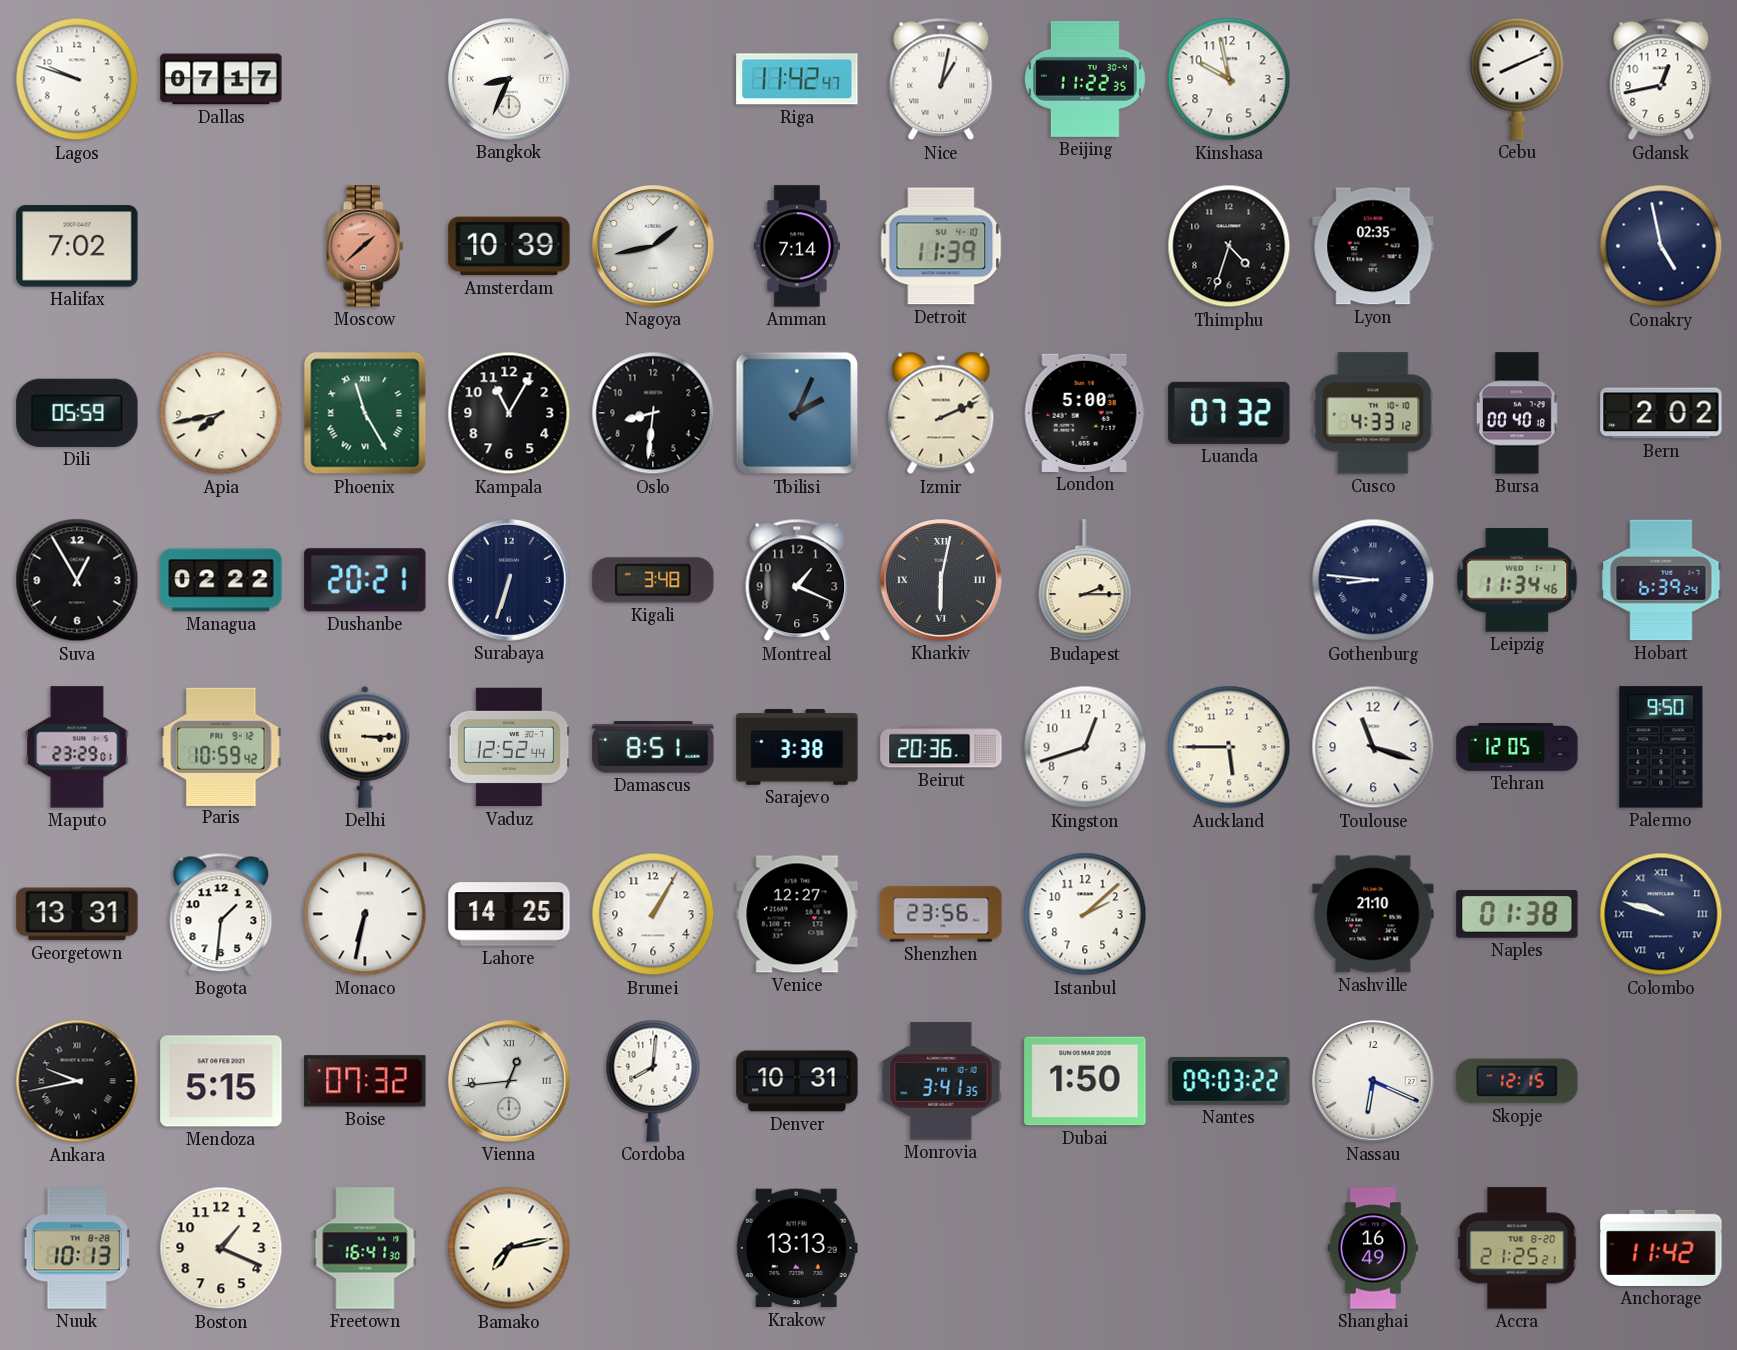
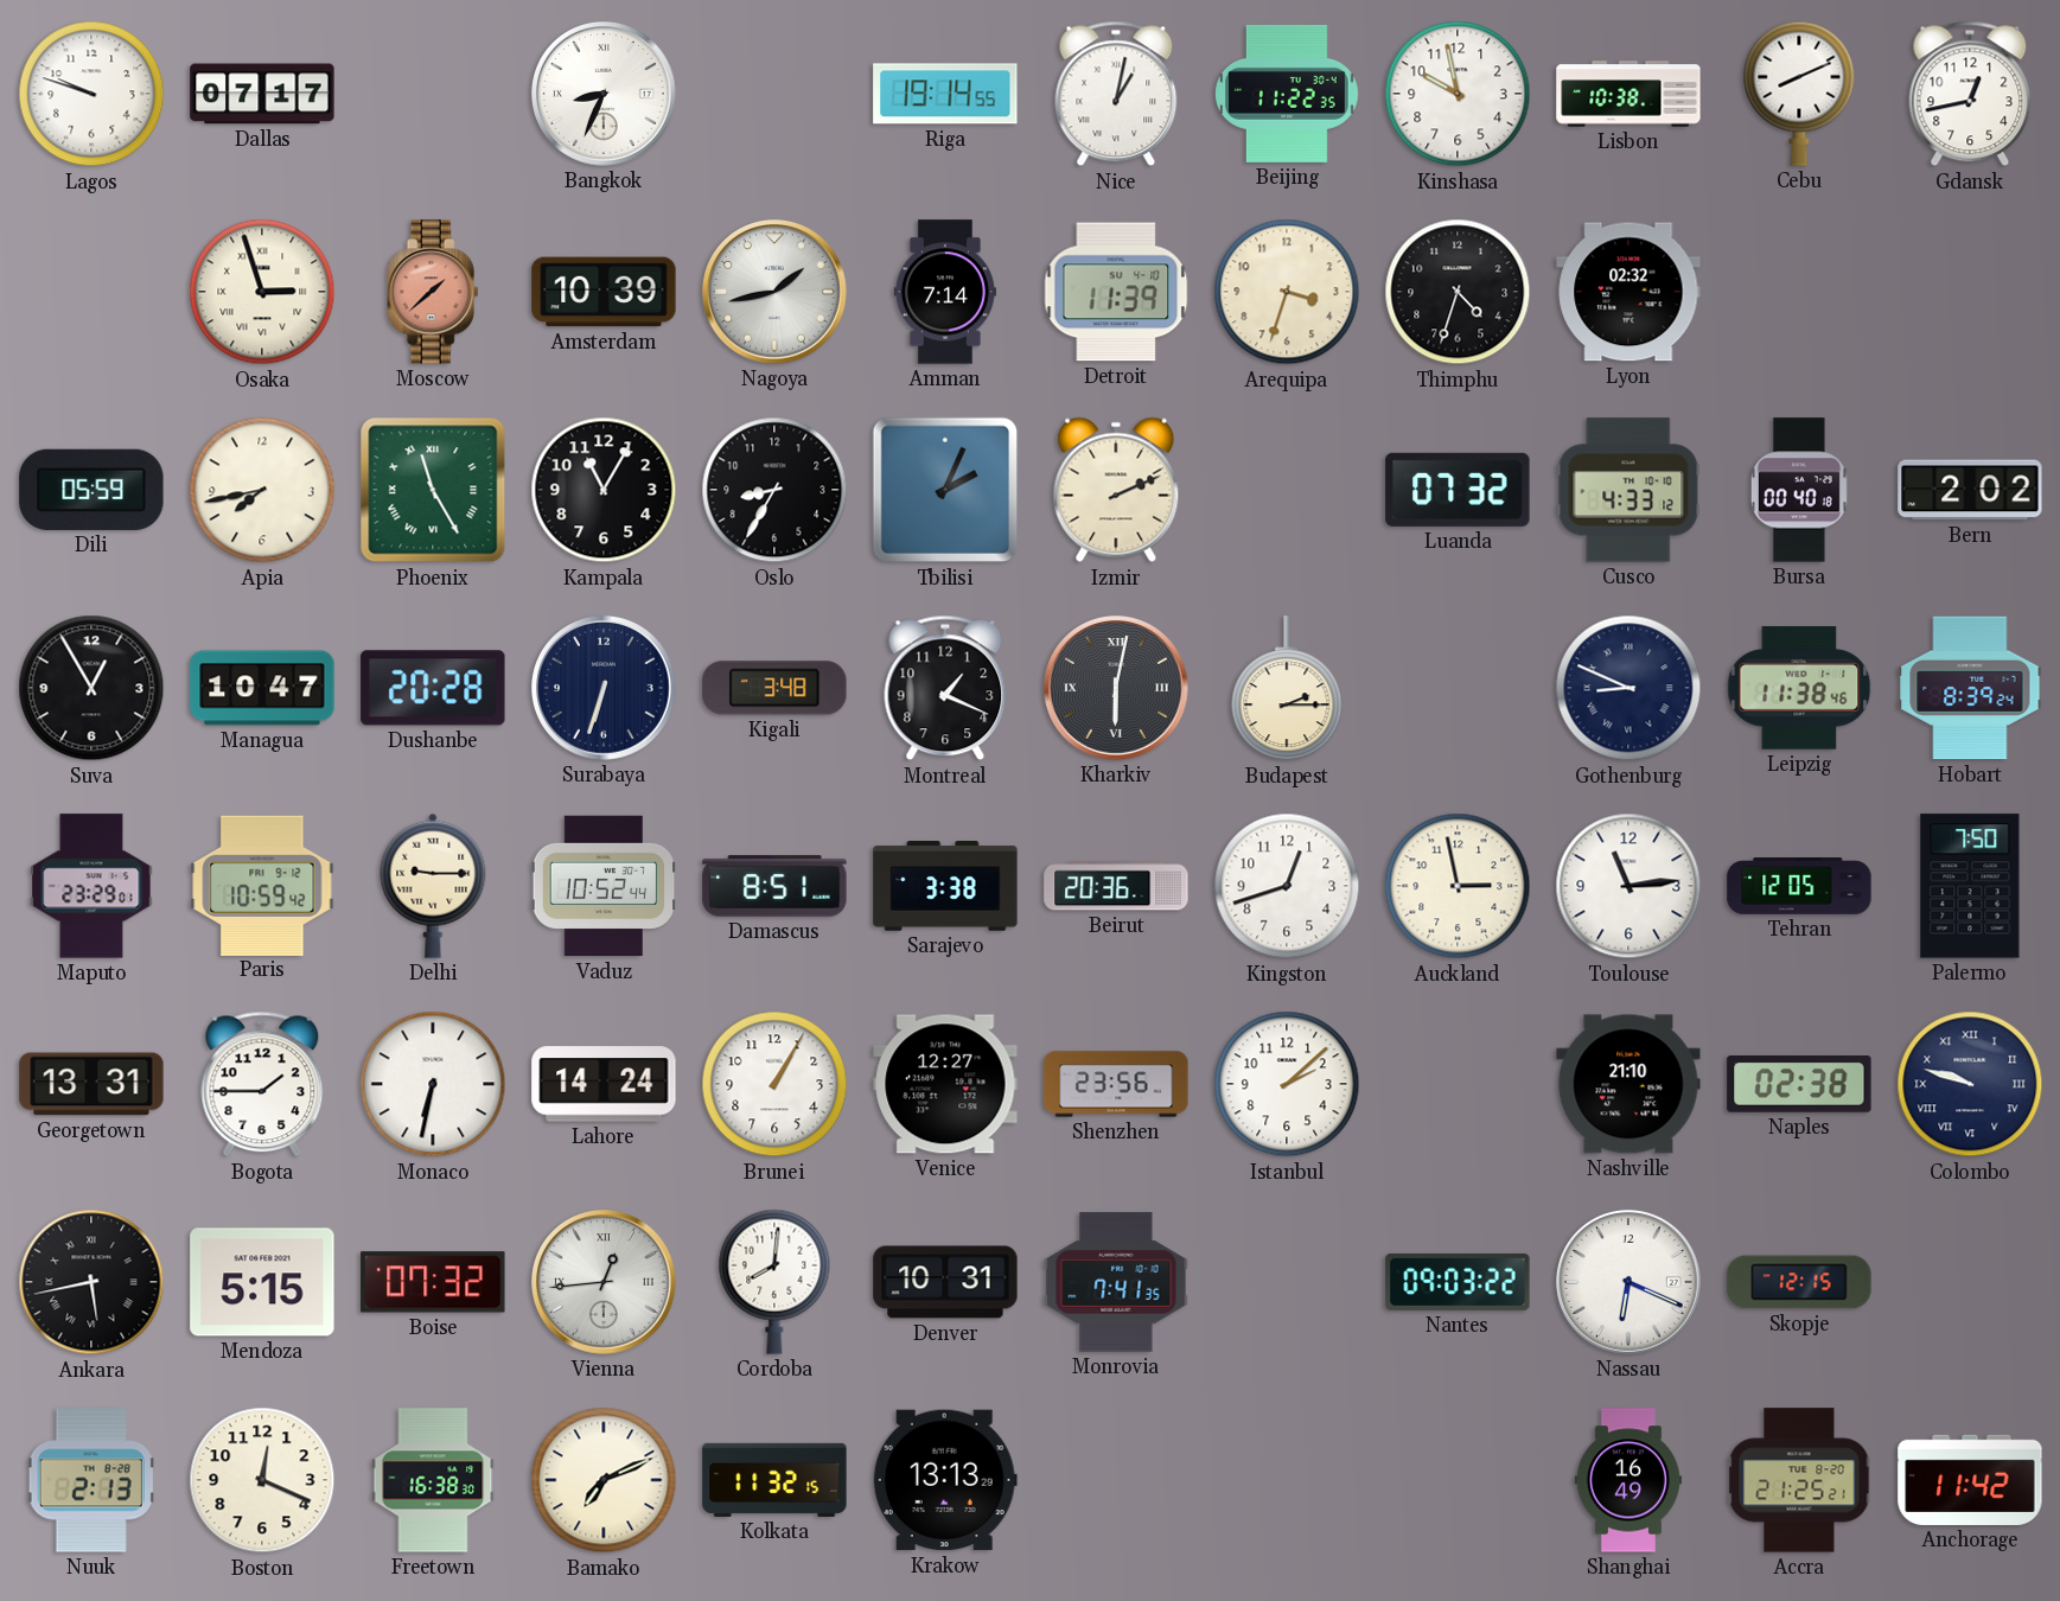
Riga: 11:42 -> 19:14 (945, 94)
Lisbon: none -> 10:38 (1628, 94)
Halifax: 7:02 -> none (77, 246)
Osaka: none -> 2:57 (262, 292)
Arequipa: none -> 3:33 (1287, 292)
Lyon: 02:35 -> 02:32 (1628, 292)
Conakry: 4:58 -> none (1661, 246)
Oslo: 8:31 -> 8:35 (774, 490)
London: 5:00 -> none (1085, 413)
Managua: 02:22 -> 10:47 (262, 688)
Dushanbe: 20:21 -> 20:28 (433, 688)
Gothenburg: 8:46 -> 8:49 (1628, 688)
Leipzig: 11:34 -> 11:38 (1799, 688)
Hobart: 6:39 -> 8:39 (1970, 688)
Delhi: 3:15 -> 9:15 (433, 886)
Vaduz: 12:52 -> 10:52 (604, 886)
Auckland: 5:45 -> 2:58 (1458, 886)
Toulouse: 11:18 -> 11:14 (1628, 886)
Palermo: 9:50 -> 7:50 (1970, 886)
Bogota: 1:31 -> 1:45 (262, 1084)
Lahore: 14:25 -> 14:24 (604, 1084)
Naples: 01:38 -> 02:38 (1799, 1085)
Ankara: 9:43 -> 5:43 (91, 1282)
Monrovia: 3:41 -> 7:41 (1116, 1282)
Dubai: 1:50 -> none (1085, 1081)
Nuuk: 10:13 -> 2:13 (91, 1480)
Boston: 1:19 -> 12:19 (262, 1480)
Freetown: 16:41 -> 16:38 (433, 1480)
Bamako: 7:13 -> 7:11 (604, 1480)
Kolkata: none -> 11:32 (774, 1480)
